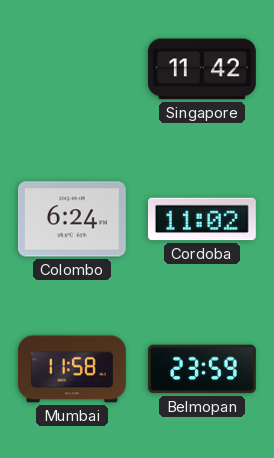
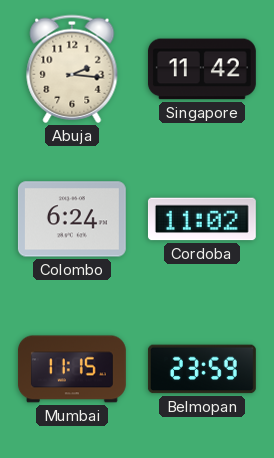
Abuja: none -> 2:16 (72, 69)
Mumbai: 11:58 -> 11:15 (72, 369)
